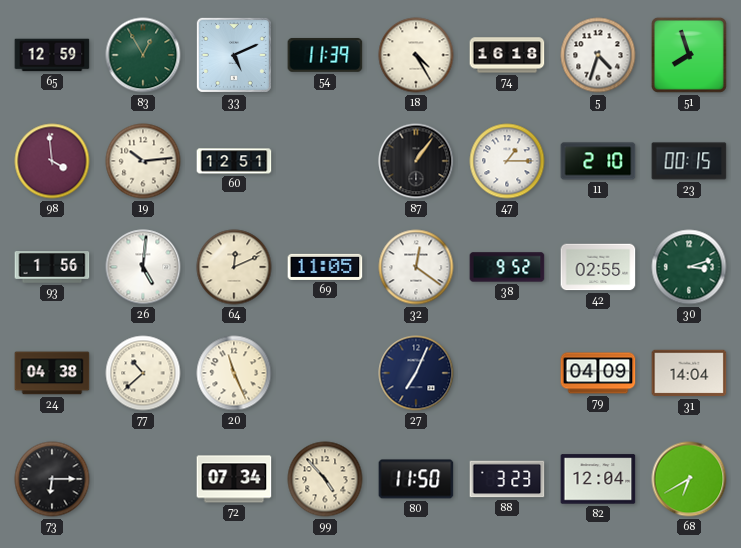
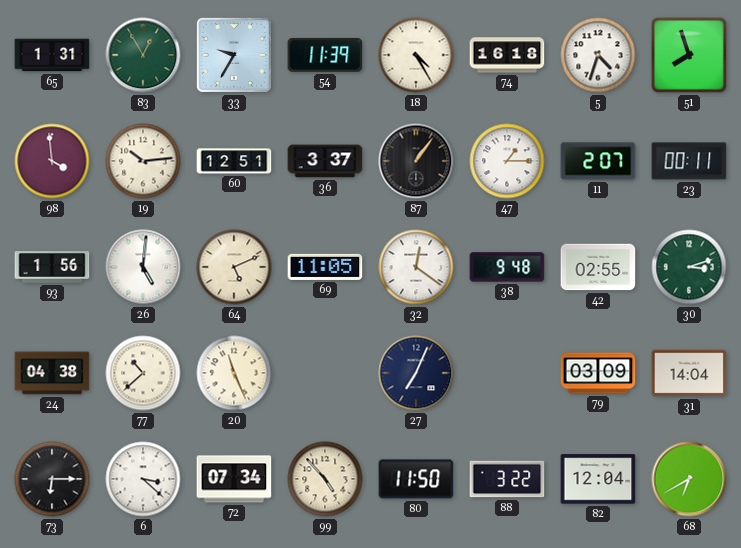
65: 12:59 -> 1:31 (52, 55)
33: 5:11 -> 9:35 (234, 55)
36: none -> 3:37 (325, 161)
11: 2:10 -> 2:07 (598, 161)
23: 00:15 -> 00:11 (689, 161)
64: 12:11 -> 5:11 (234, 267)
38: 9:52 -> 9:48 (507, 267)
79: 04:09 -> 03:09 (598, 373)
6: none -> 3:22 (143, 479)
88: 3:23 -> 3:22 (507, 479)
